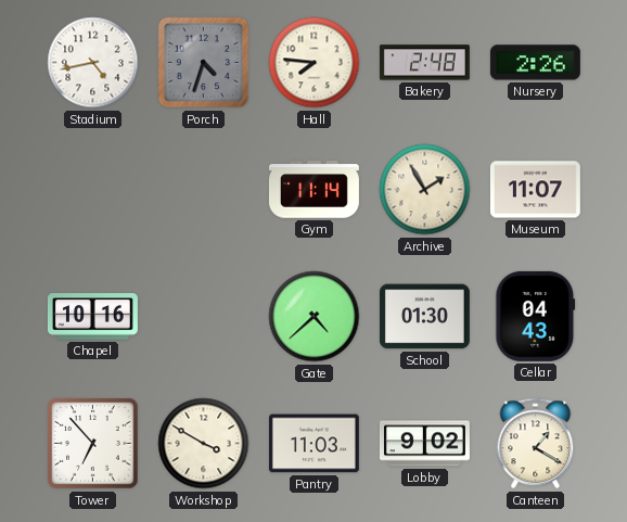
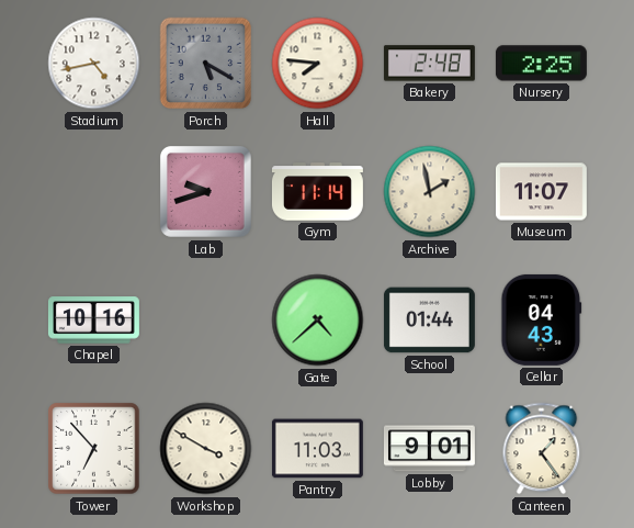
Porch: 4:33 -> 5:20 (206, 64)
Nursery: 2:26 -> 2:25 (541, 64)
Lab: none -> 9:42 (205, 191)
Archive: 1:55 -> 1:58 (430, 192)
School: 01:30 -> 01:44 (429, 321)
Lobby: 9:02 -> 9:01 (429, 449)
Canteen: 1:20 -> 1:24 (542, 449)
